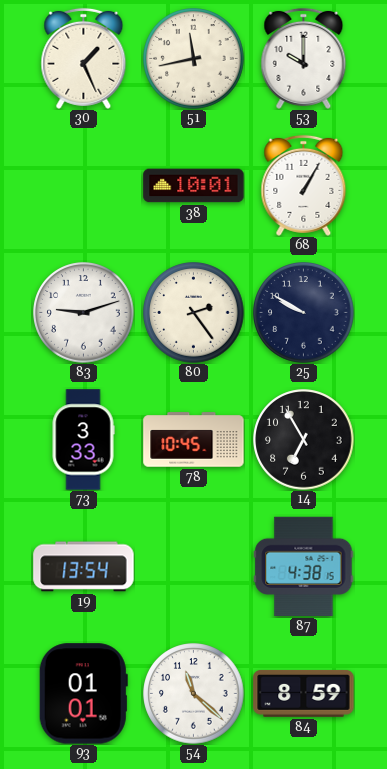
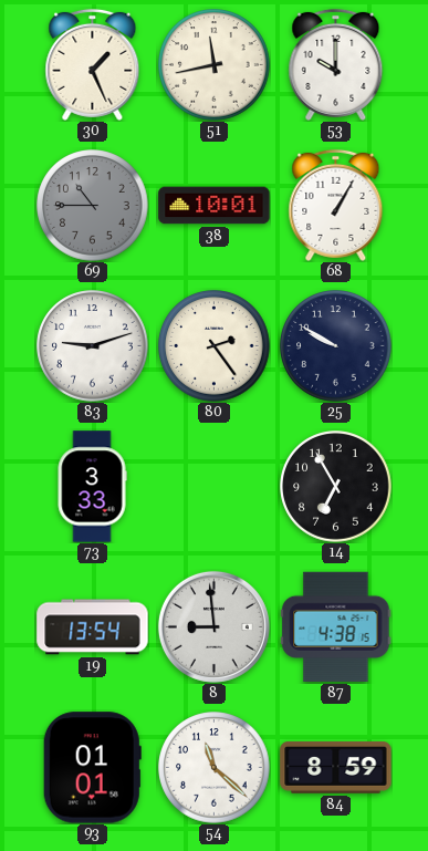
69: none -> 10:45 (93, 206)
78: 10:45 -> none (194, 440)
8: none -> 8:59 (213, 626)
